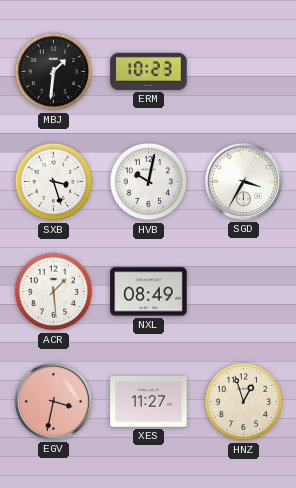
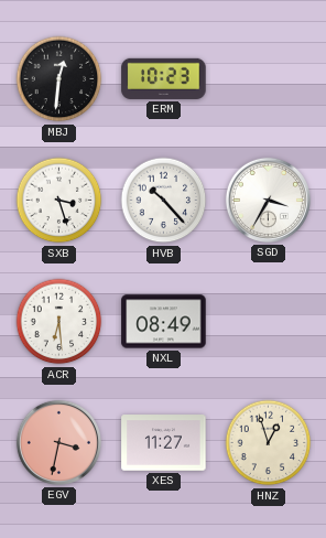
MBJ: 1:31 -> 12:31 (59, 79)
HVB: 10:02 -> 10:23 (164, 201)
ACR: 1:29 -> 6:29 (59, 322)
